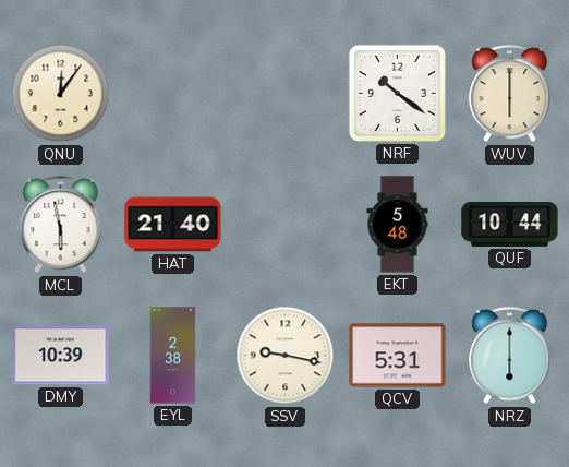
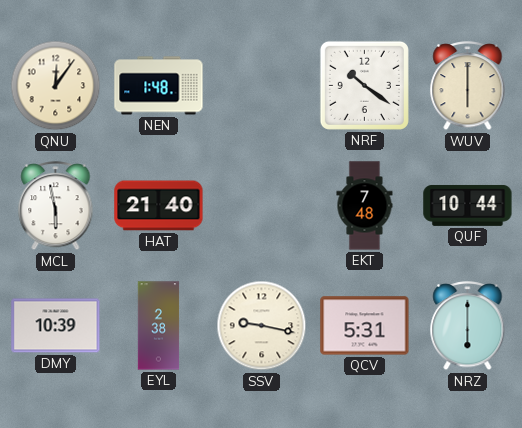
NEN: none -> 1:48 (159, 86)
EKT: 5:48 -> 7:48 (365, 206)
